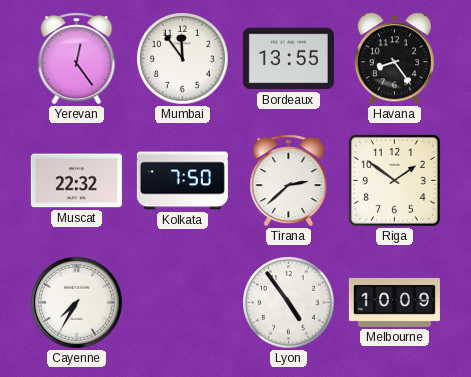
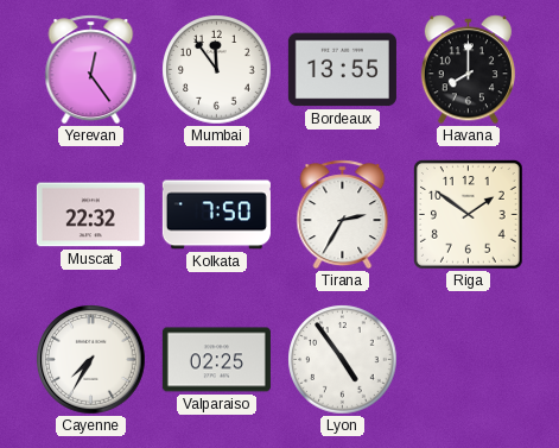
Havana: 8:24 -> 8:00 (468, 70)
Tirana: 2:38 -> 2:35 (343, 215)
Valparaiso: none -> 02:25 (216, 360)
Melbourne: 10:09 -> none (394, 302)
